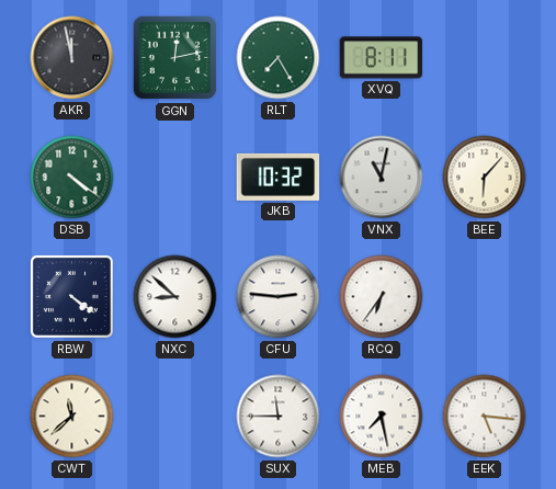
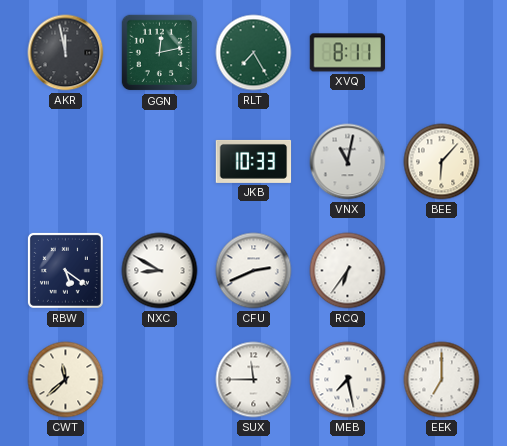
DSB: 4:21 -> none (72, 178)
JKB: 10:32 -> 10:33 (254, 161)
RBW: 4:21 -> 5:21 (65, 270)
NXC: 8:52 -> 8:50 (160, 271)
CFU: 2:46 -> 2:41 (254, 271)
EEK: 5:16 -> 7:00 (442, 380)
